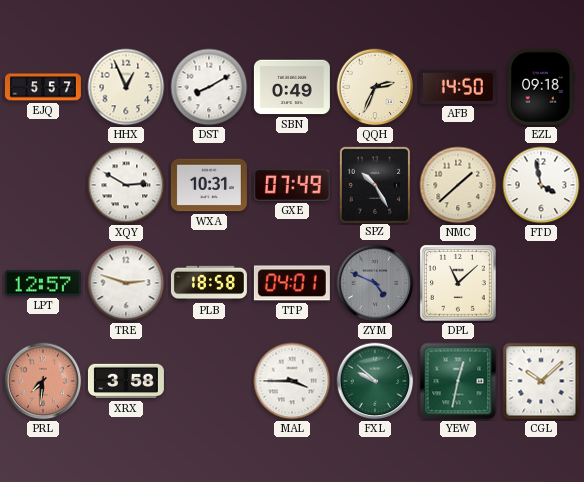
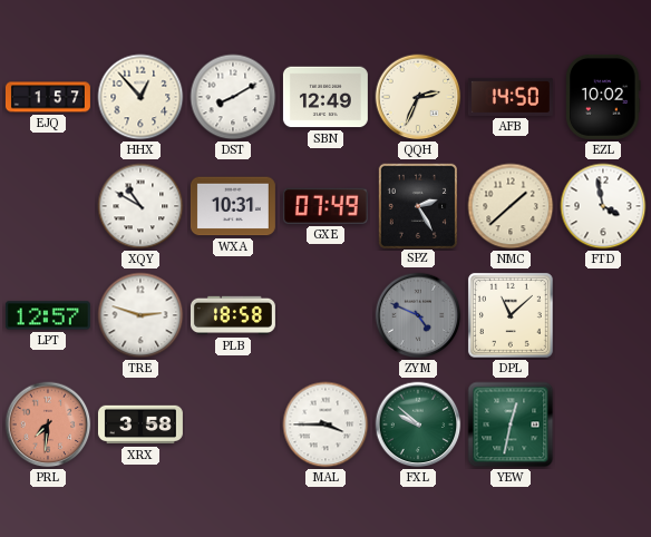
EJQ: 5:57 -> 1:57 (48, 97)
HHX: 12:56 -> 12:53 (140, 97)
SBN: 0:49 -> 12:49 (325, 97)
EZL: 09:18 -> 10:02 (603, 97)
XQY: 2:50 -> 10:50 (140, 206)
SPZ: 10:25 -> 2:25 (417, 205)
TTP: 04:01 -> none (292, 283)
CGL: 10:08 -> none (541, 381)
